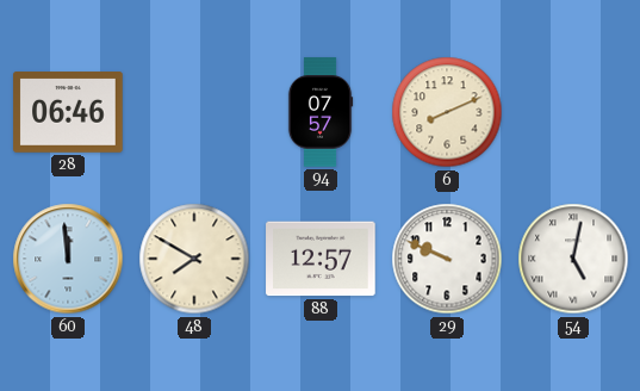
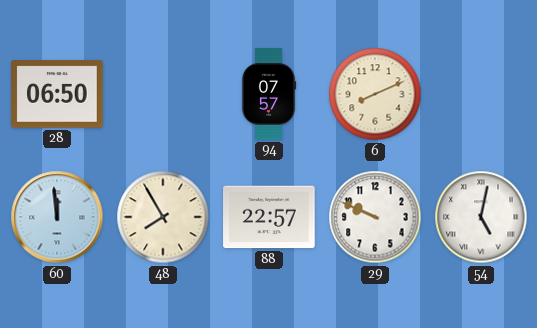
28: 06:46 -> 06:50 (57, 94)
48: 7:50 -> 7:55 (163, 217)
88: 12:57 -> 22:57 (269, 217)
